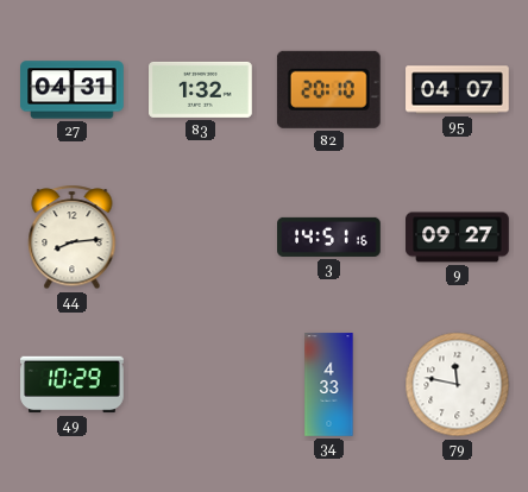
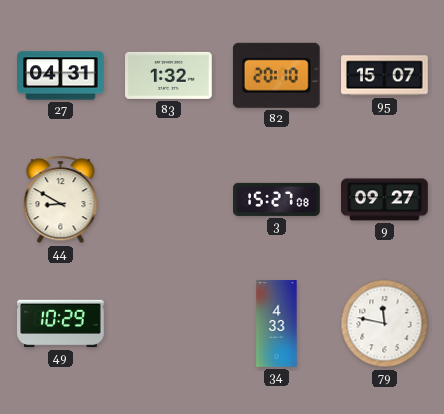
95: 04:07 -> 15:07 (385, 76)
44: 8:14 -> 8:50 (61, 200)
3: 14:51 -> 15:27 (277, 199)
